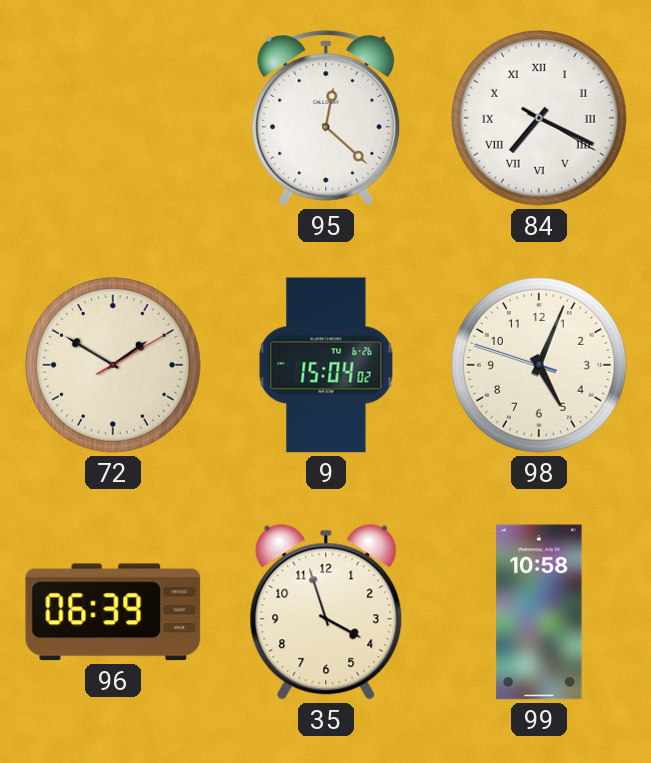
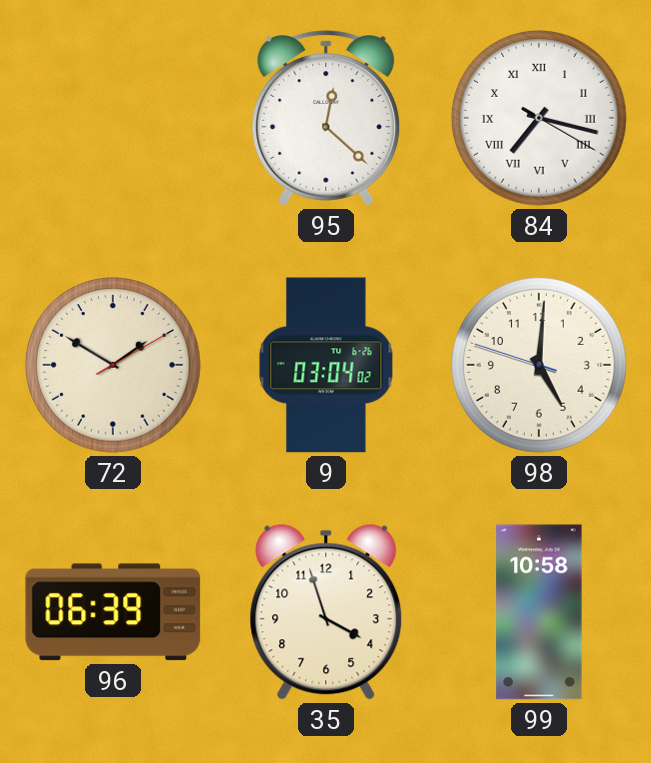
84: 7:19 -> 7:17 (540, 119)
9: 15:04 -> 03:04 (326, 365)
98: 5:03 -> 5:00 (540, 366)
